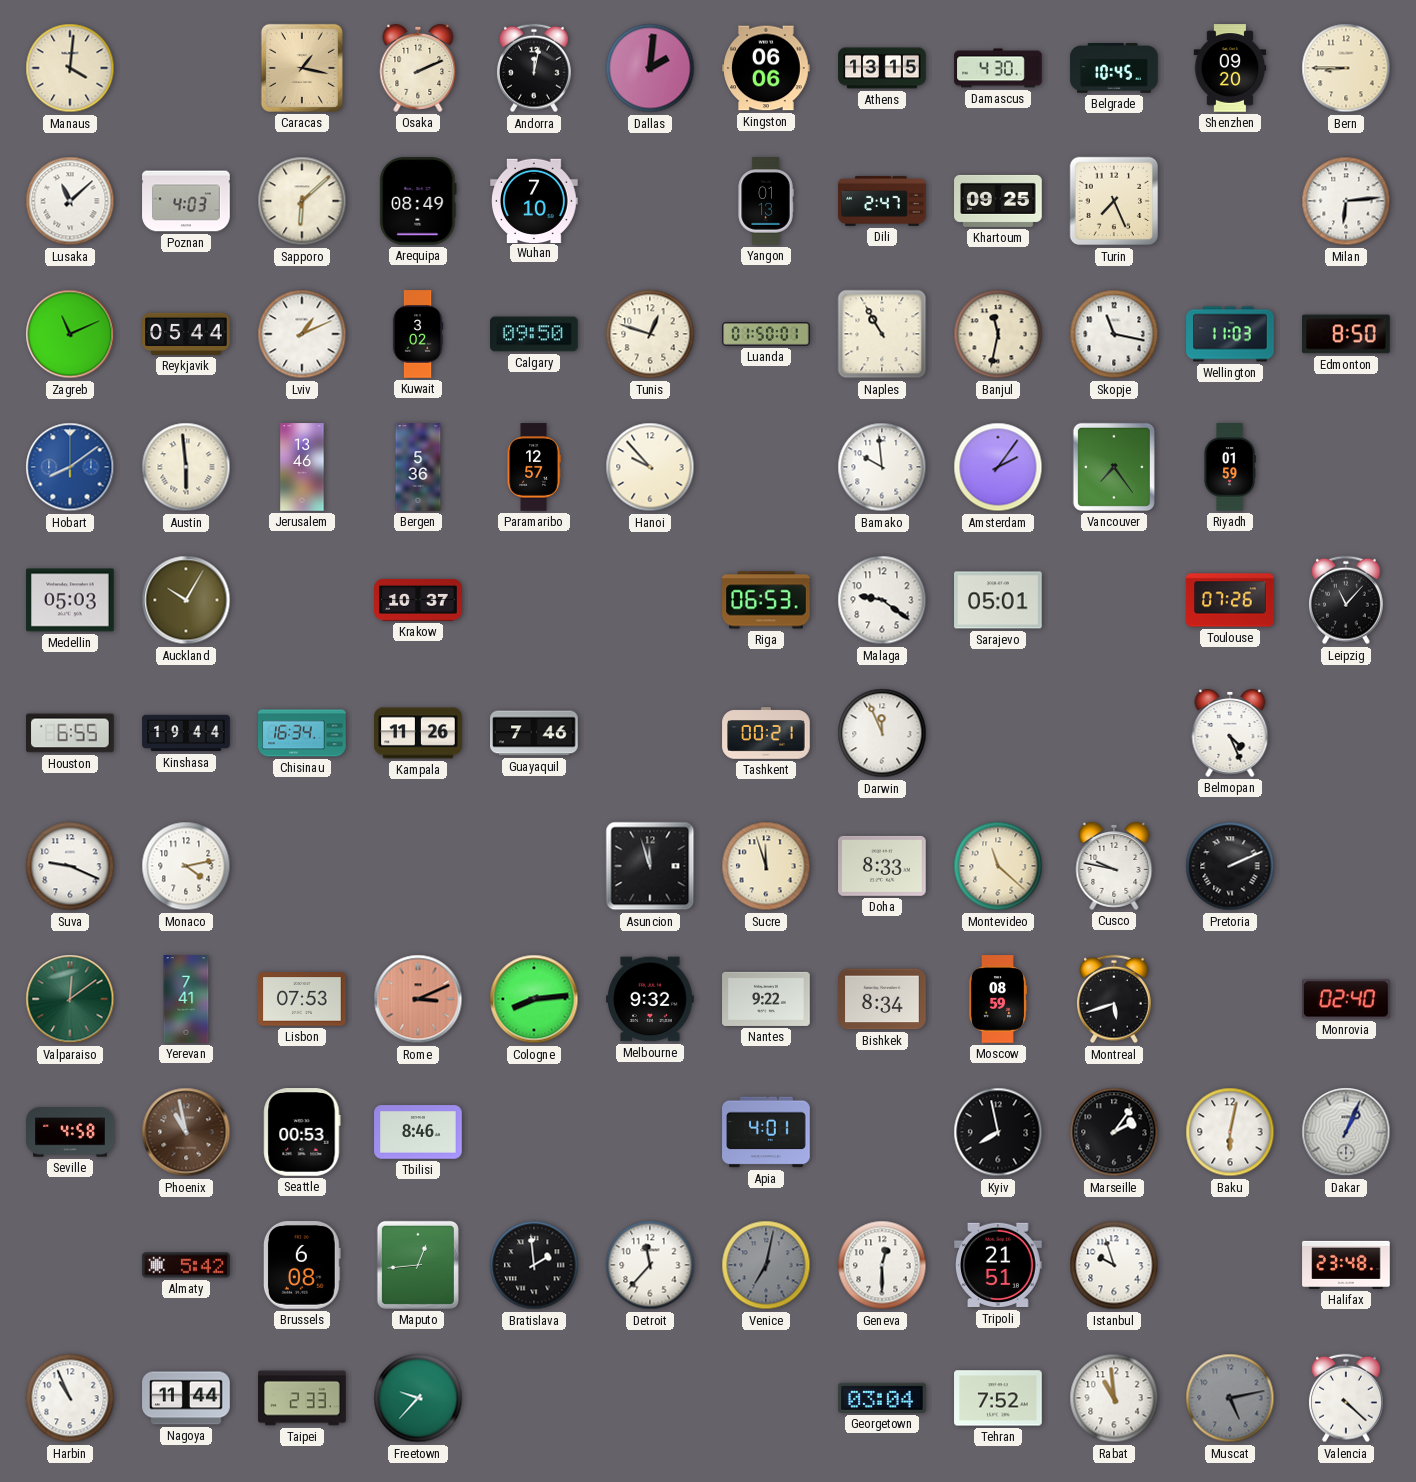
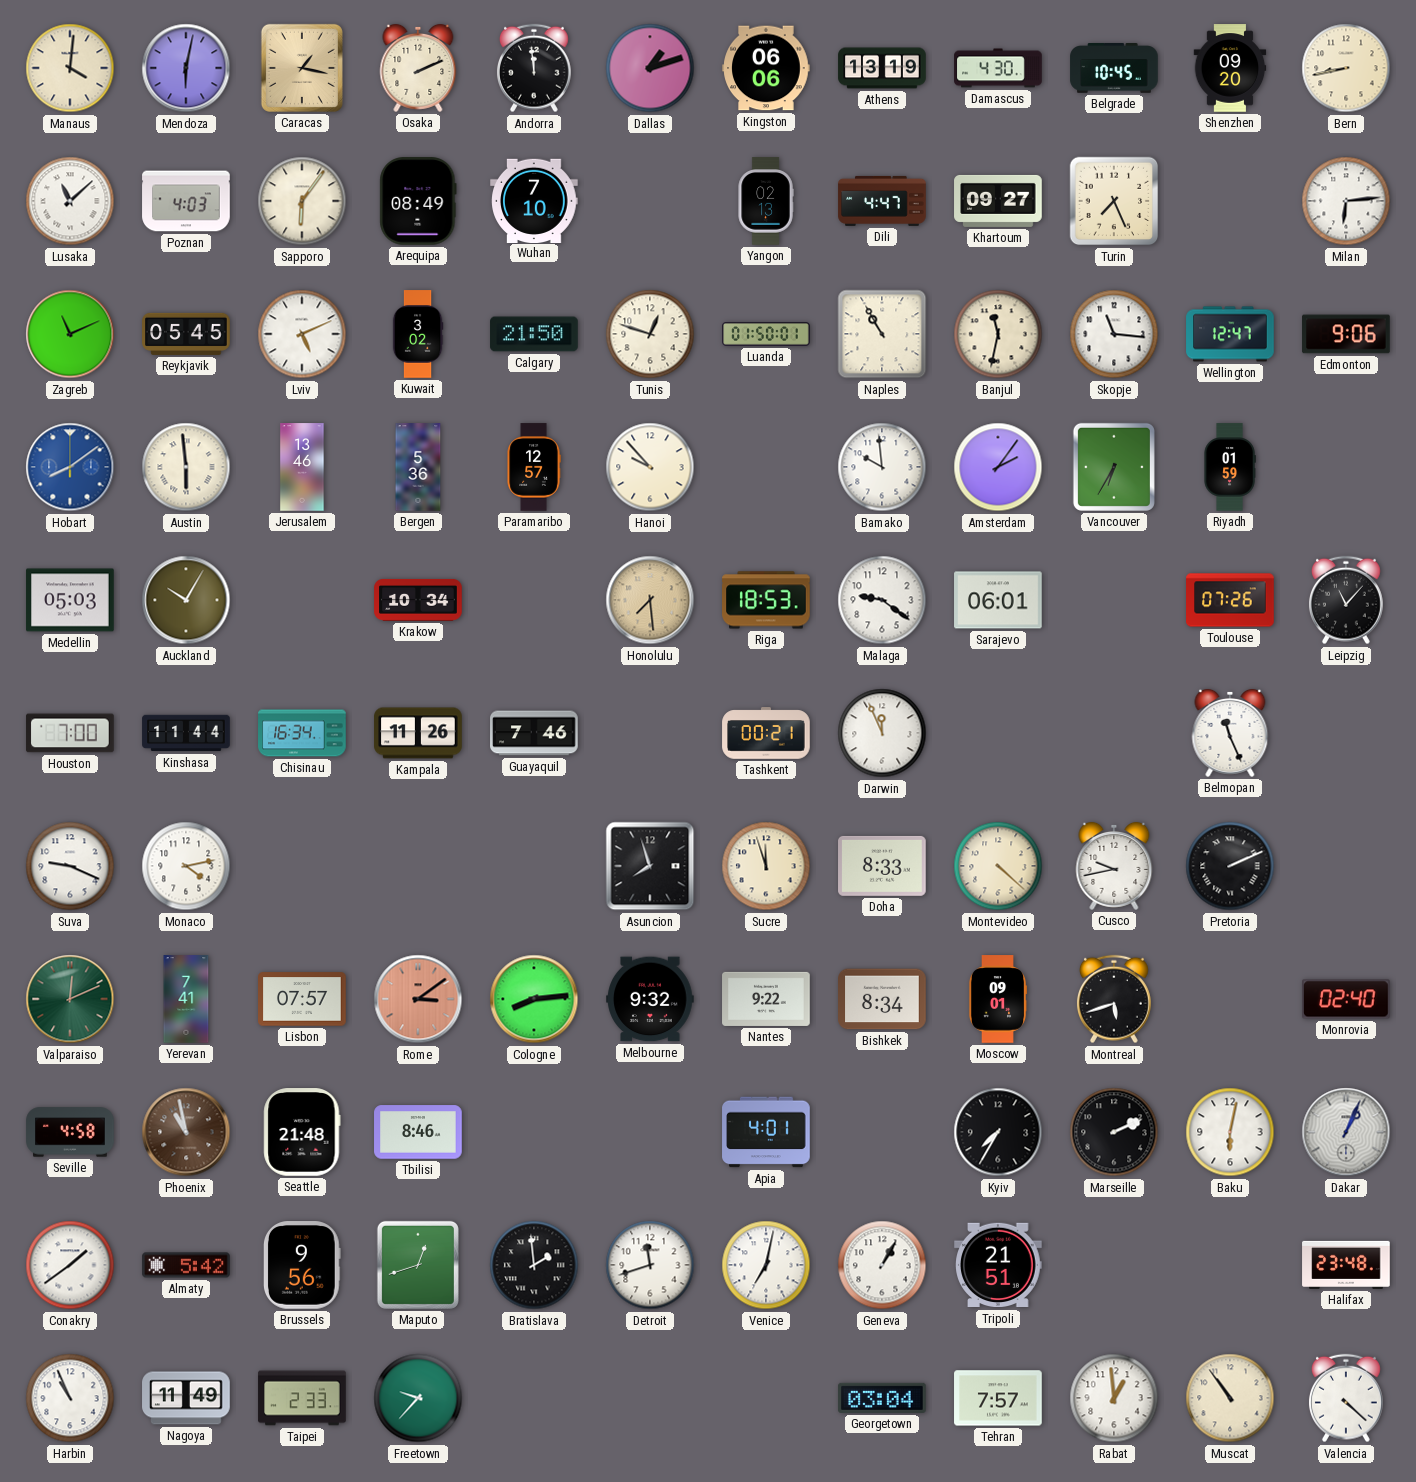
Mendoza: none -> 6:02 (186, 68)
Andorra: 12:02 -> 11:59 (534, 68)
Dallas: 2:01 -> 1:12 (650, 68)
Athens: 13:15 -> 13:19 (882, 68)
Bern: 8:45 -> 8:43 (1346, 68)
Sapporo: 6:08 -> 6:06 (302, 201)
Yangon: 01:13 -> 02:13 (766, 201)
Dili: 2:47 -> 4:47 (882, 201)
Khartoum: 09:25 -> 09:27 (998, 201)
Reykjavik: 05:44 -> 05:45 (186, 334)
Lviv: 1:11 -> 5:11 (302, 334)
Calgary: 09:50 -> 21:50 (534, 334)
Skopje: 11:17 -> 11:16 (1114, 334)
Wellington: 11:03 -> 12:47 (1230, 334)
Edmonton: 8:50 -> 9:06 (1346, 334)
Vancouver: 7:24 -> 6:35 (1114, 467)
Krakow: 10:37 -> 10:34 (418, 600)
Honolulu: none -> 7:29 (650, 600)
Riga: 06:53 -> 18:53 (766, 600)
Sarajevo: 05:01 -> 06:01 (998, 600)
Houston: 6:55 -> 7:00 (70, 733)
Kinshasa: 19:44 -> 11:44 (186, 733)
Belmopan: 4:26 -> 11:26 (1230, 733)
Asuncion: 11:57 -> 7:57 (650, 866)
Montevideo: 11:22 -> 4:22 (998, 866)
Cusco: 9:47 -> 9:43 (1114, 866)
Valparaiso: 12:09 -> 12:11 (70, 999)
Lisbon: 07:53 -> 07:57 (302, 999)
Rome: 3:11 -> 3:09 (418, 999)
Moscow: 08:59 -> 09:01 (998, 999)
Seattle: 00:53 -> 21:48 (302, 1132)
Kyiv: 7:58 -> 7:35 (998, 1132)
Marseille: 2:06 -> 2:11 (1114, 1132)
Conakry: none -> 1:39 (70, 1265)
Brussels: 6:08 -> 9:56 (302, 1265)
Maputo: 12:44 -> 12:42 (418, 1265)
Detroit: 11:37 -> 11:42 (650, 1265)
Venice dial: grey -> white (766, 1265)
Geneva: 12:30 -> 1:05 (882, 1265)
Istanbul: 9:57 -> none (1114, 1265)
Nagoya: 11:44 -> 11:49 (186, 1398)
Tehran: 7:52 -> 7:57 (998, 1398)
Rabat: 10:59 -> 12:59 (1114, 1398)
Muscat: 5:13 -> 10:54 (1230, 1398)
Muscat dial: grey -> cream (1230, 1398)
